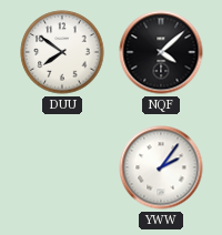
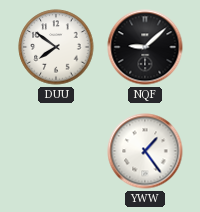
NQF: 4:08 -> 9:08 (145, 47)
YWW: 2:06 -> 1:24 (145, 151)
